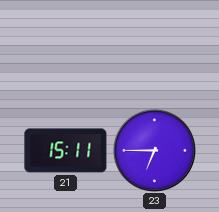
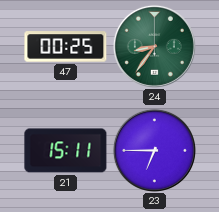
47: none -> 00:25 (66, 47)
24: none -> 8:36 (154, 46)
